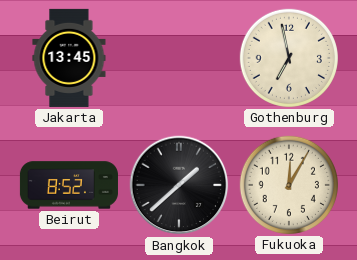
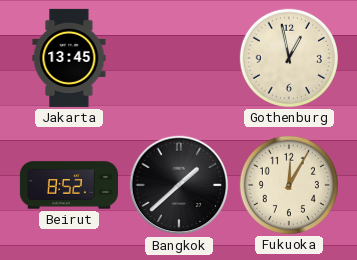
Gothenburg: 6:58 -> 12:58 (289, 58)
